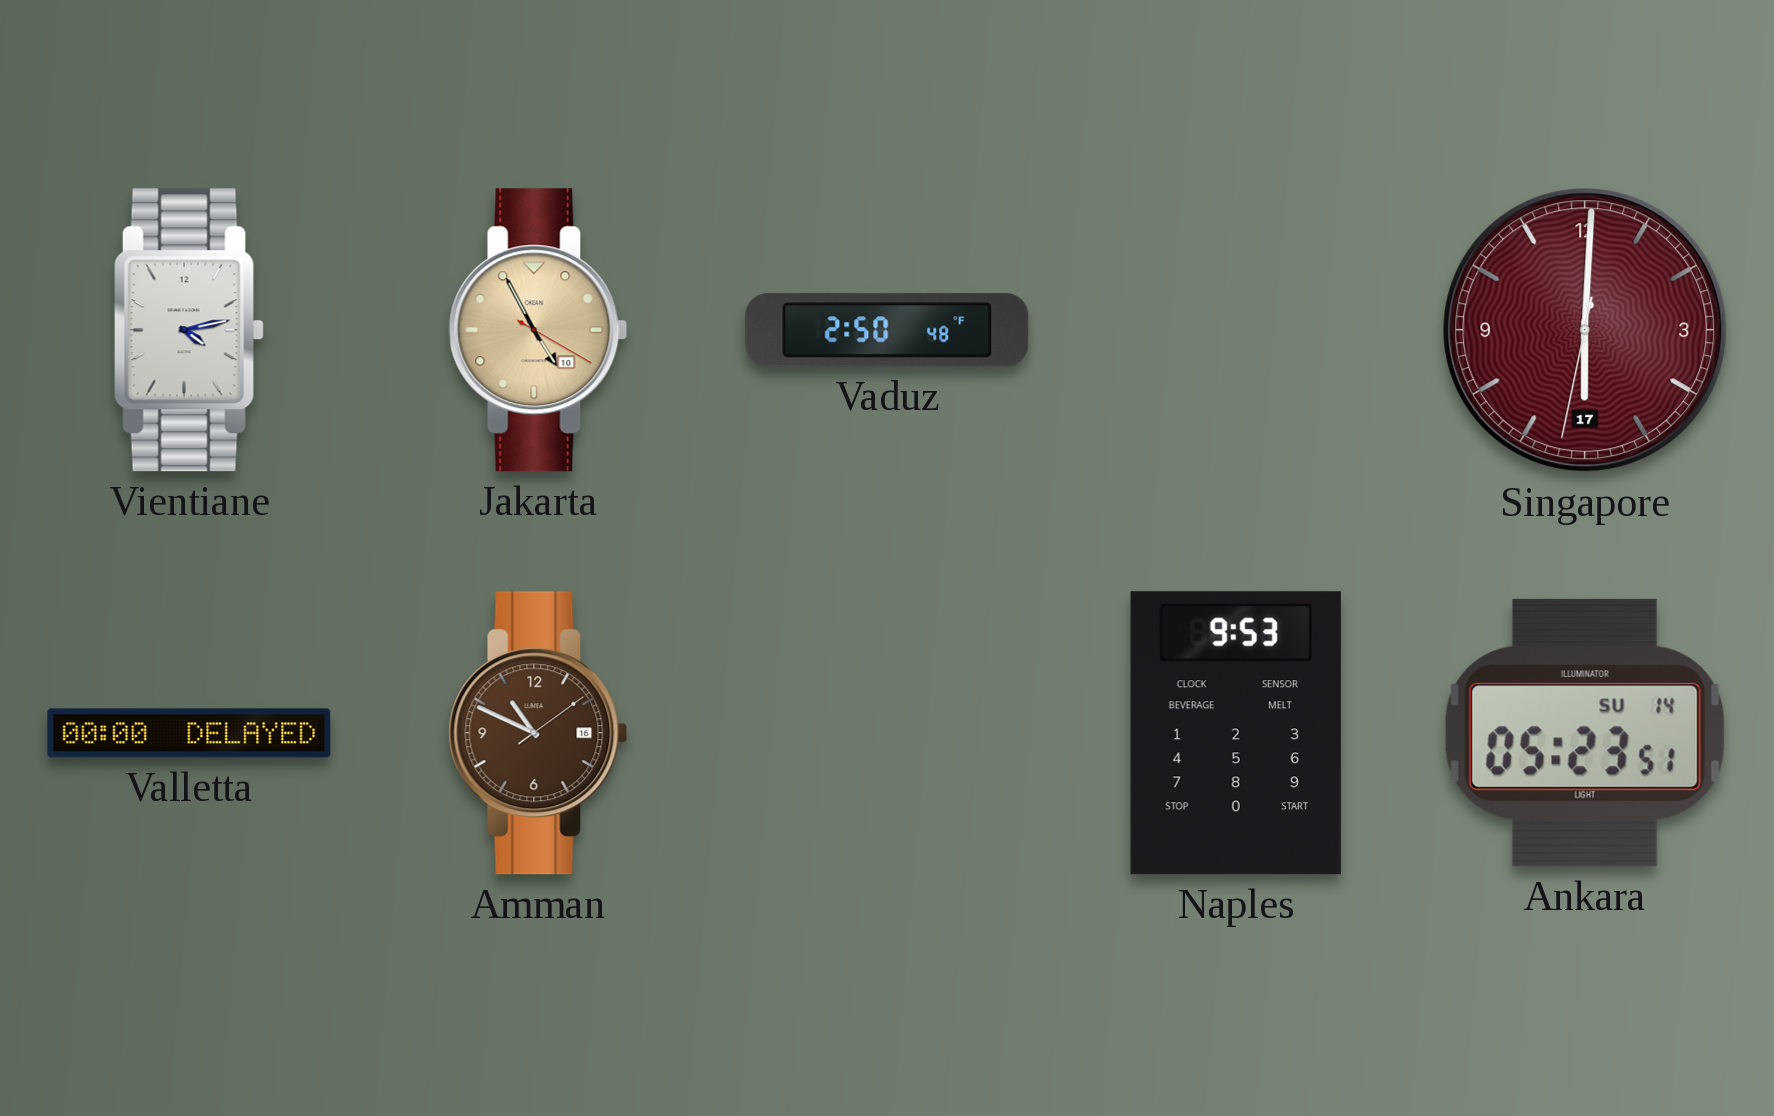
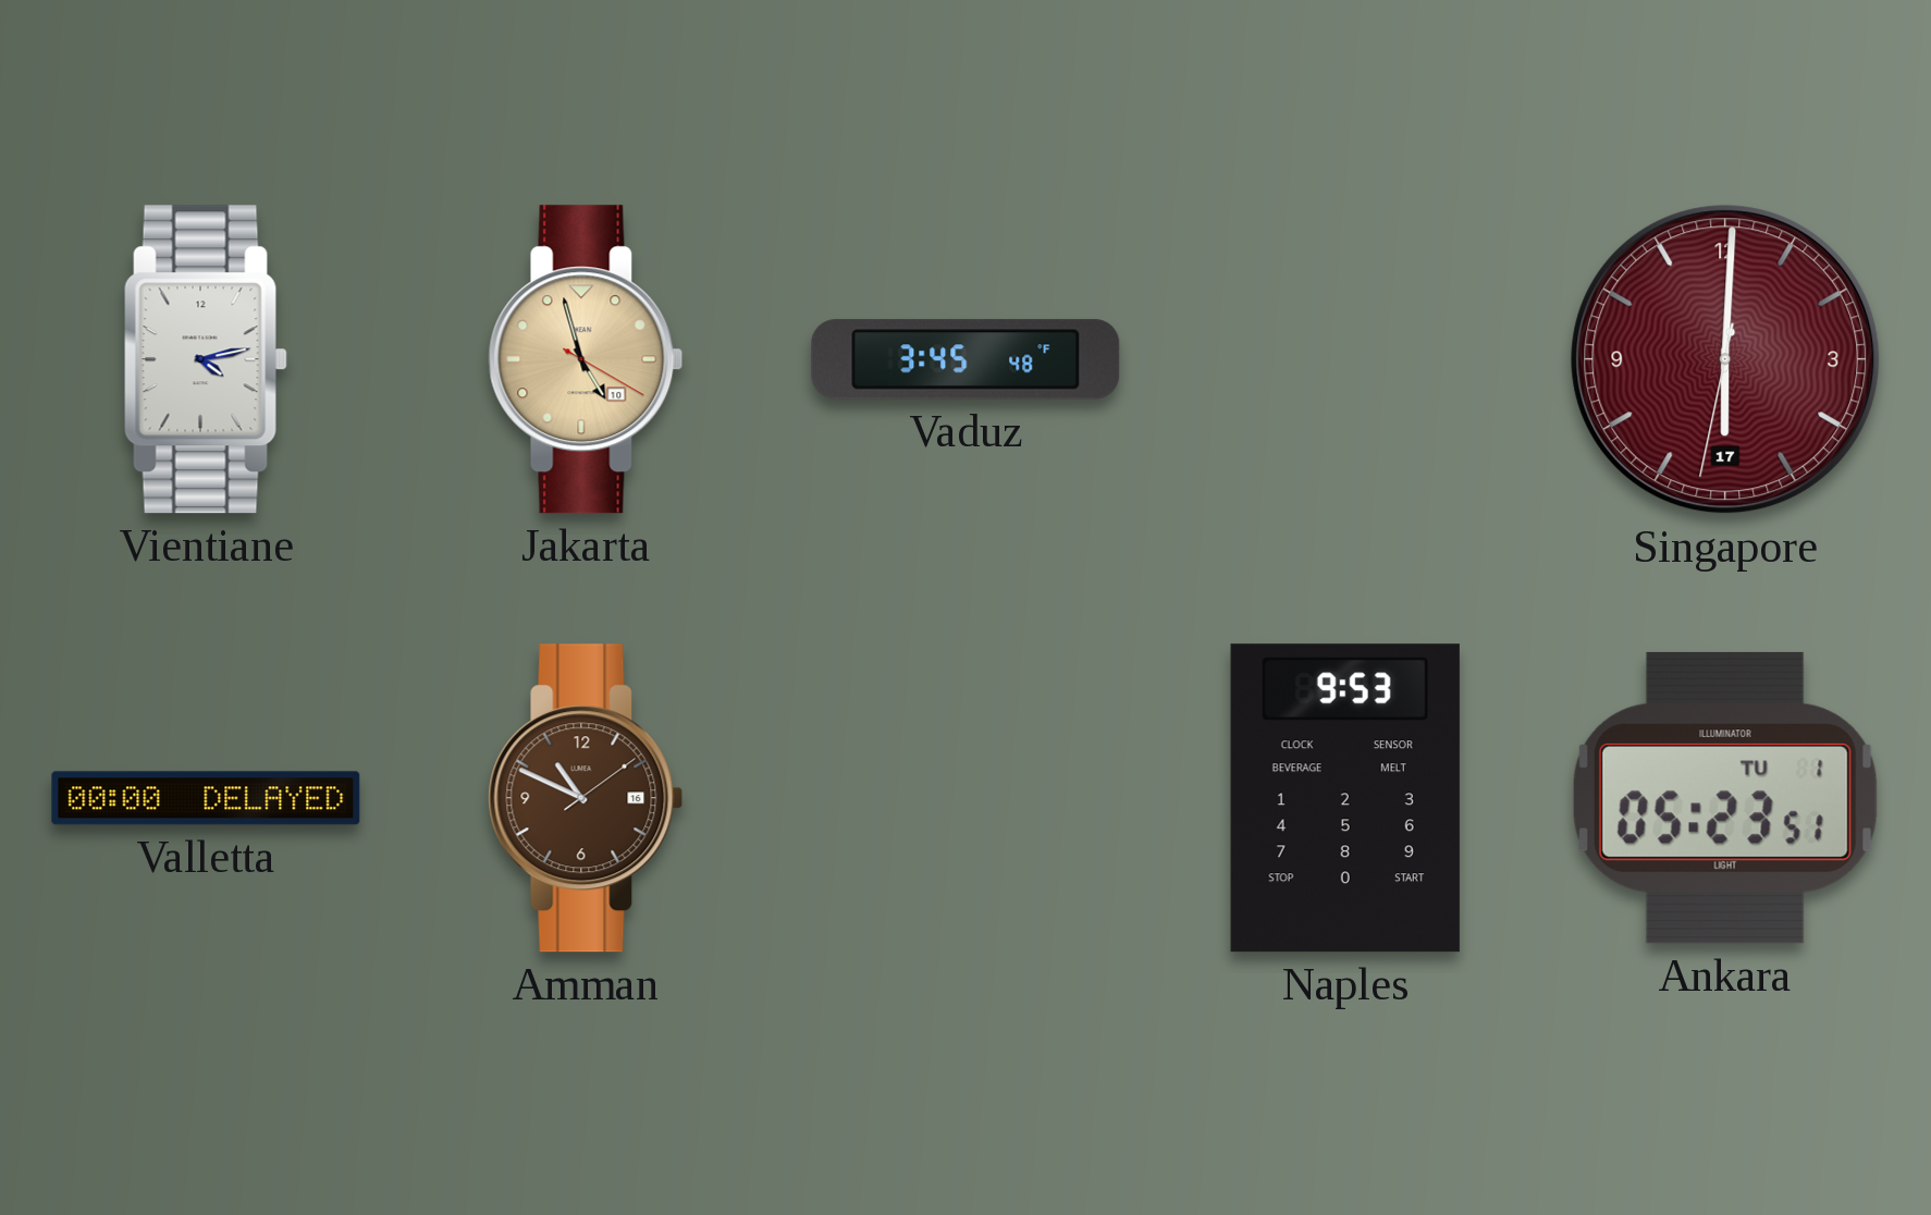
Jakarta: 4:55 -> 4:57 (586, 359)
Vaduz: 2:50 -> 3:45 (965, 359)
Ankara date: SU 14 -> TU 1 (1725, 798)
